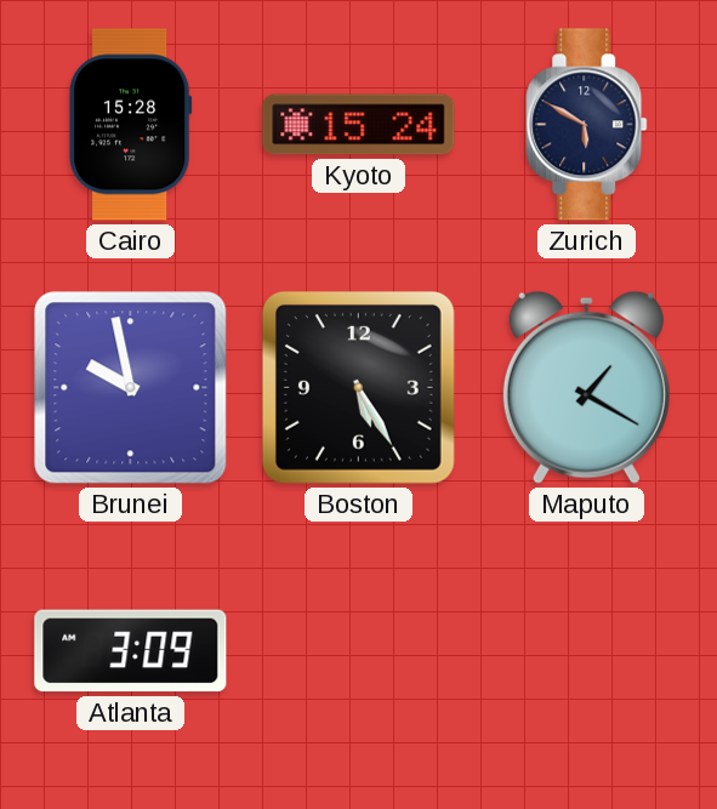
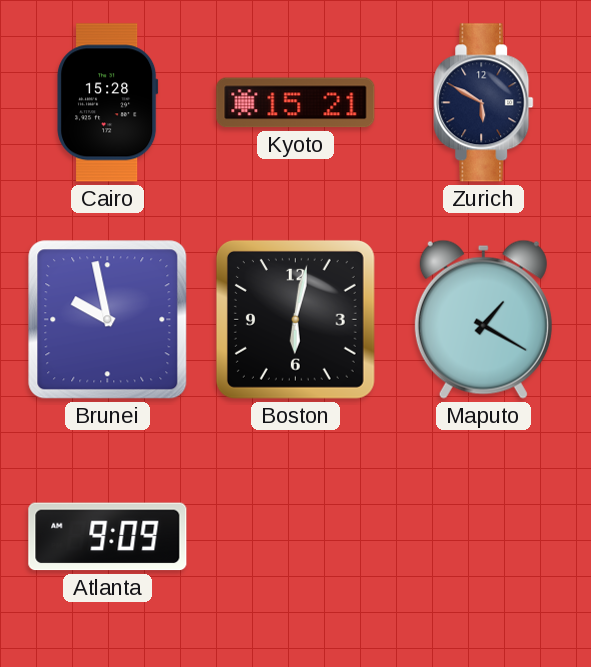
Kyoto: 15:24 -> 15:21 (296, 103)
Boston: 5:25 -> 6:02 (295, 319)
Atlanta: 3:09 -> 9:09 (108, 537)
